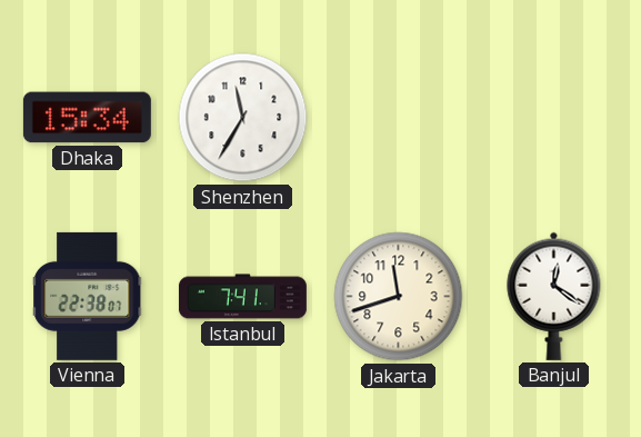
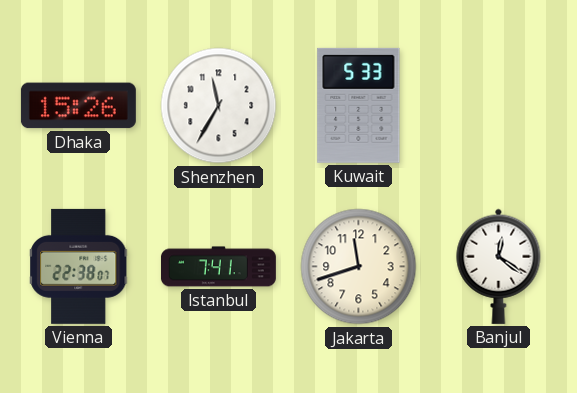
Dhaka: 15:34 -> 15:26 (78, 106)
Kuwait: none -> 5:33 (359, 105)
